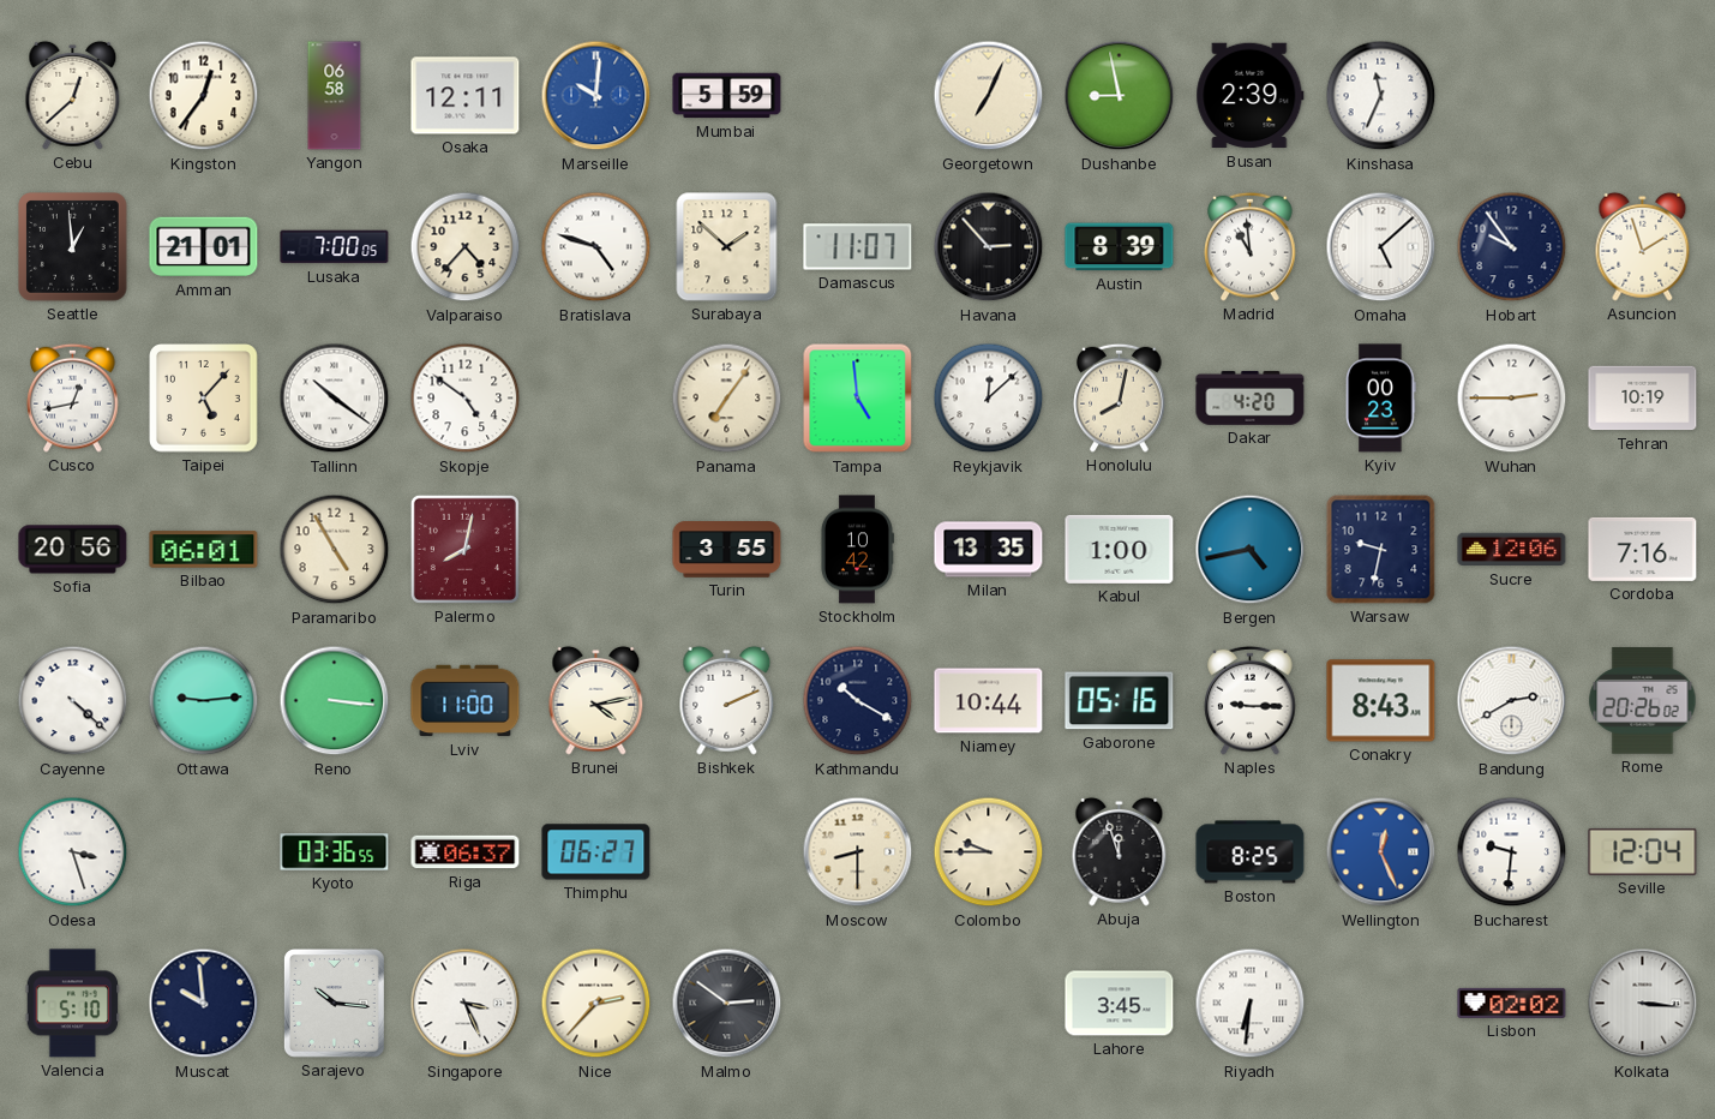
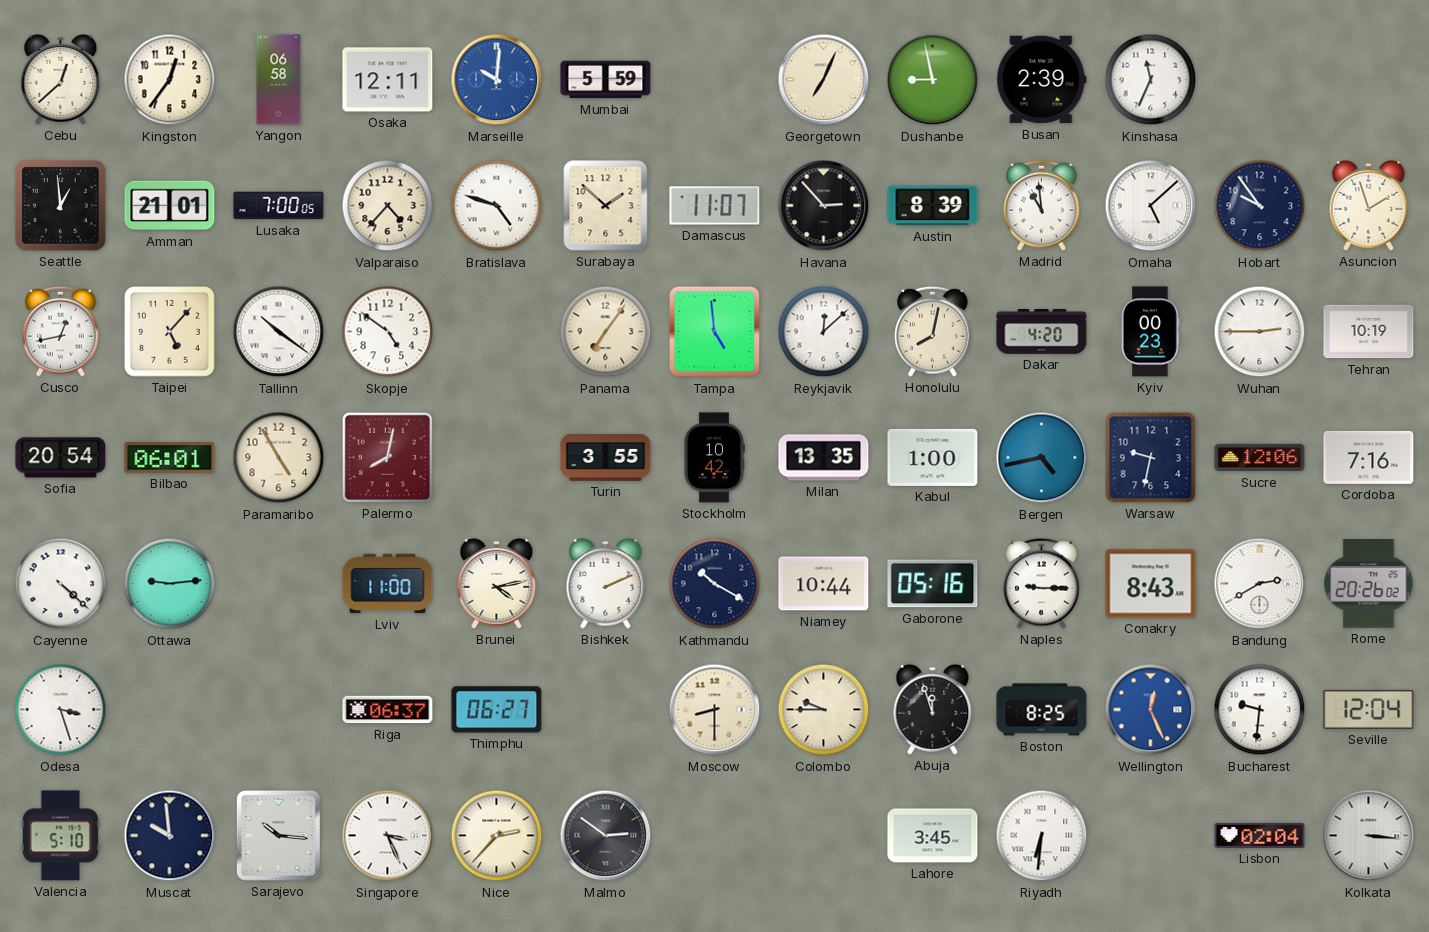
Sofia: 20:56 -> 20:54 (61, 458)
Reno: 3:16 -> none (335, 701)
Kyoto: 03:36 -> none (335, 852)
Lisbon: 02:02 -> 02:04 (1260, 835)
